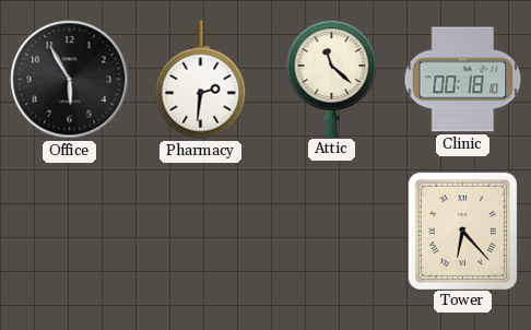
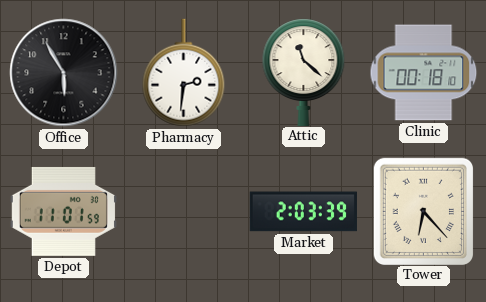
Depot: none -> 11:01 (63, 211)
Market: none -> 2:03 (303, 212)
